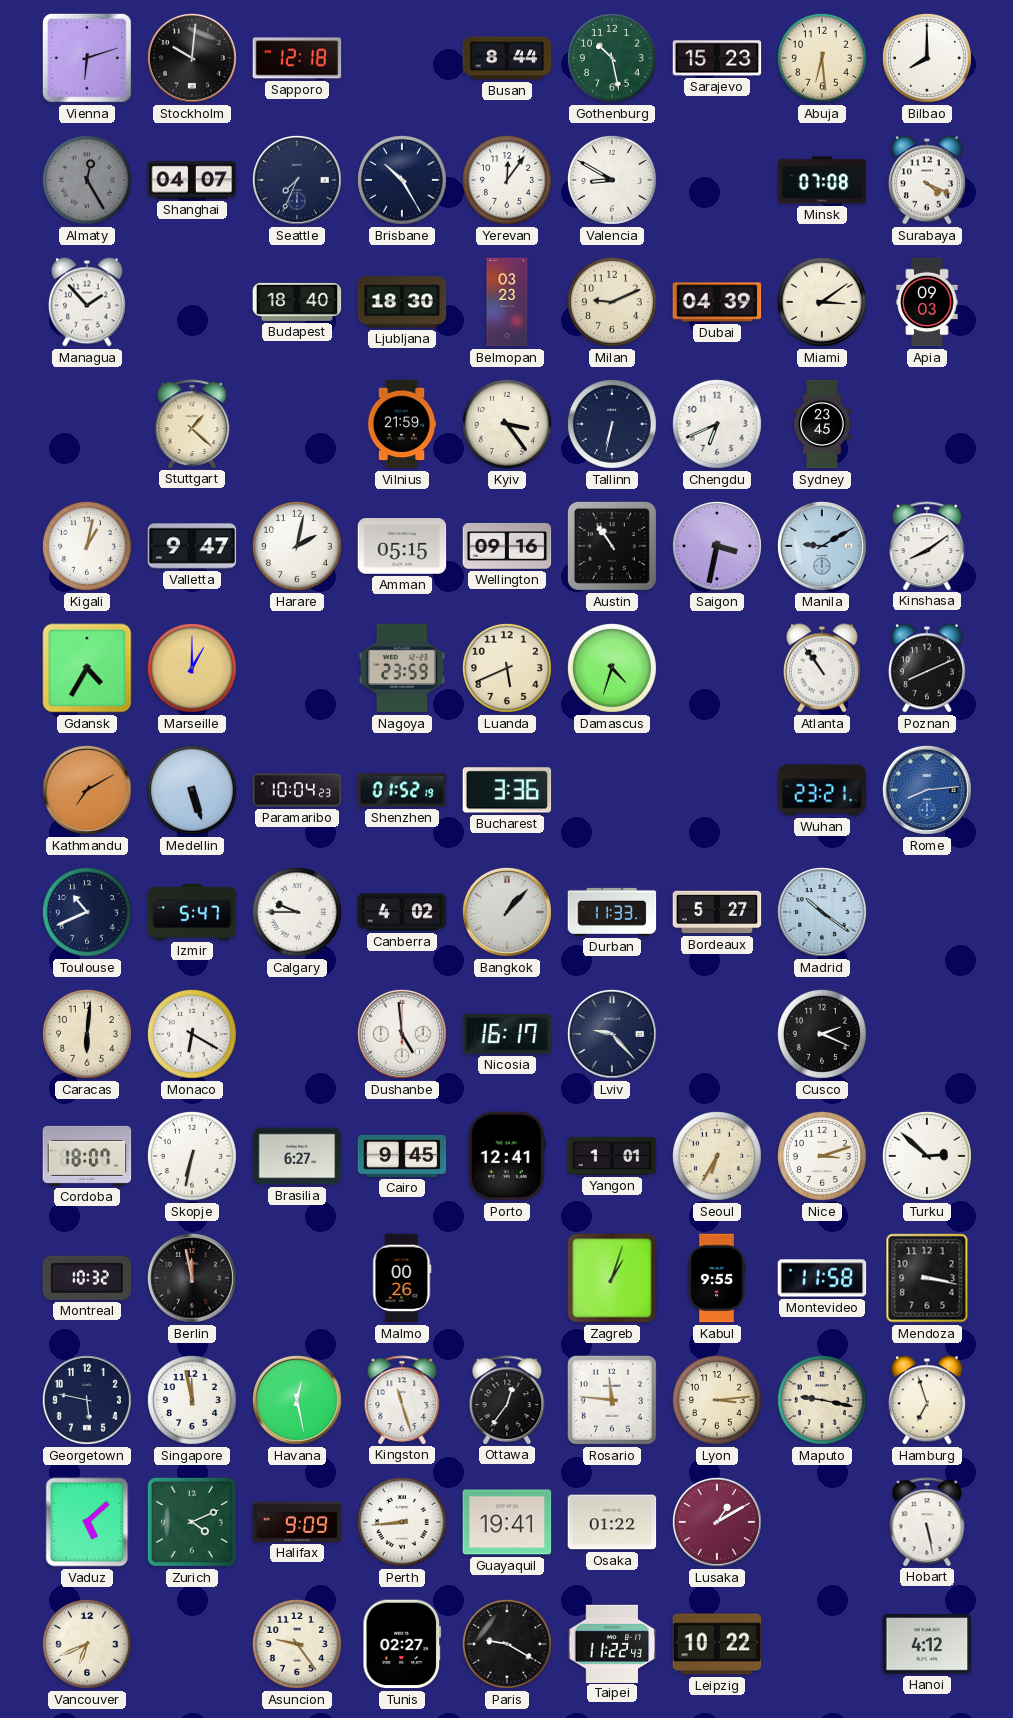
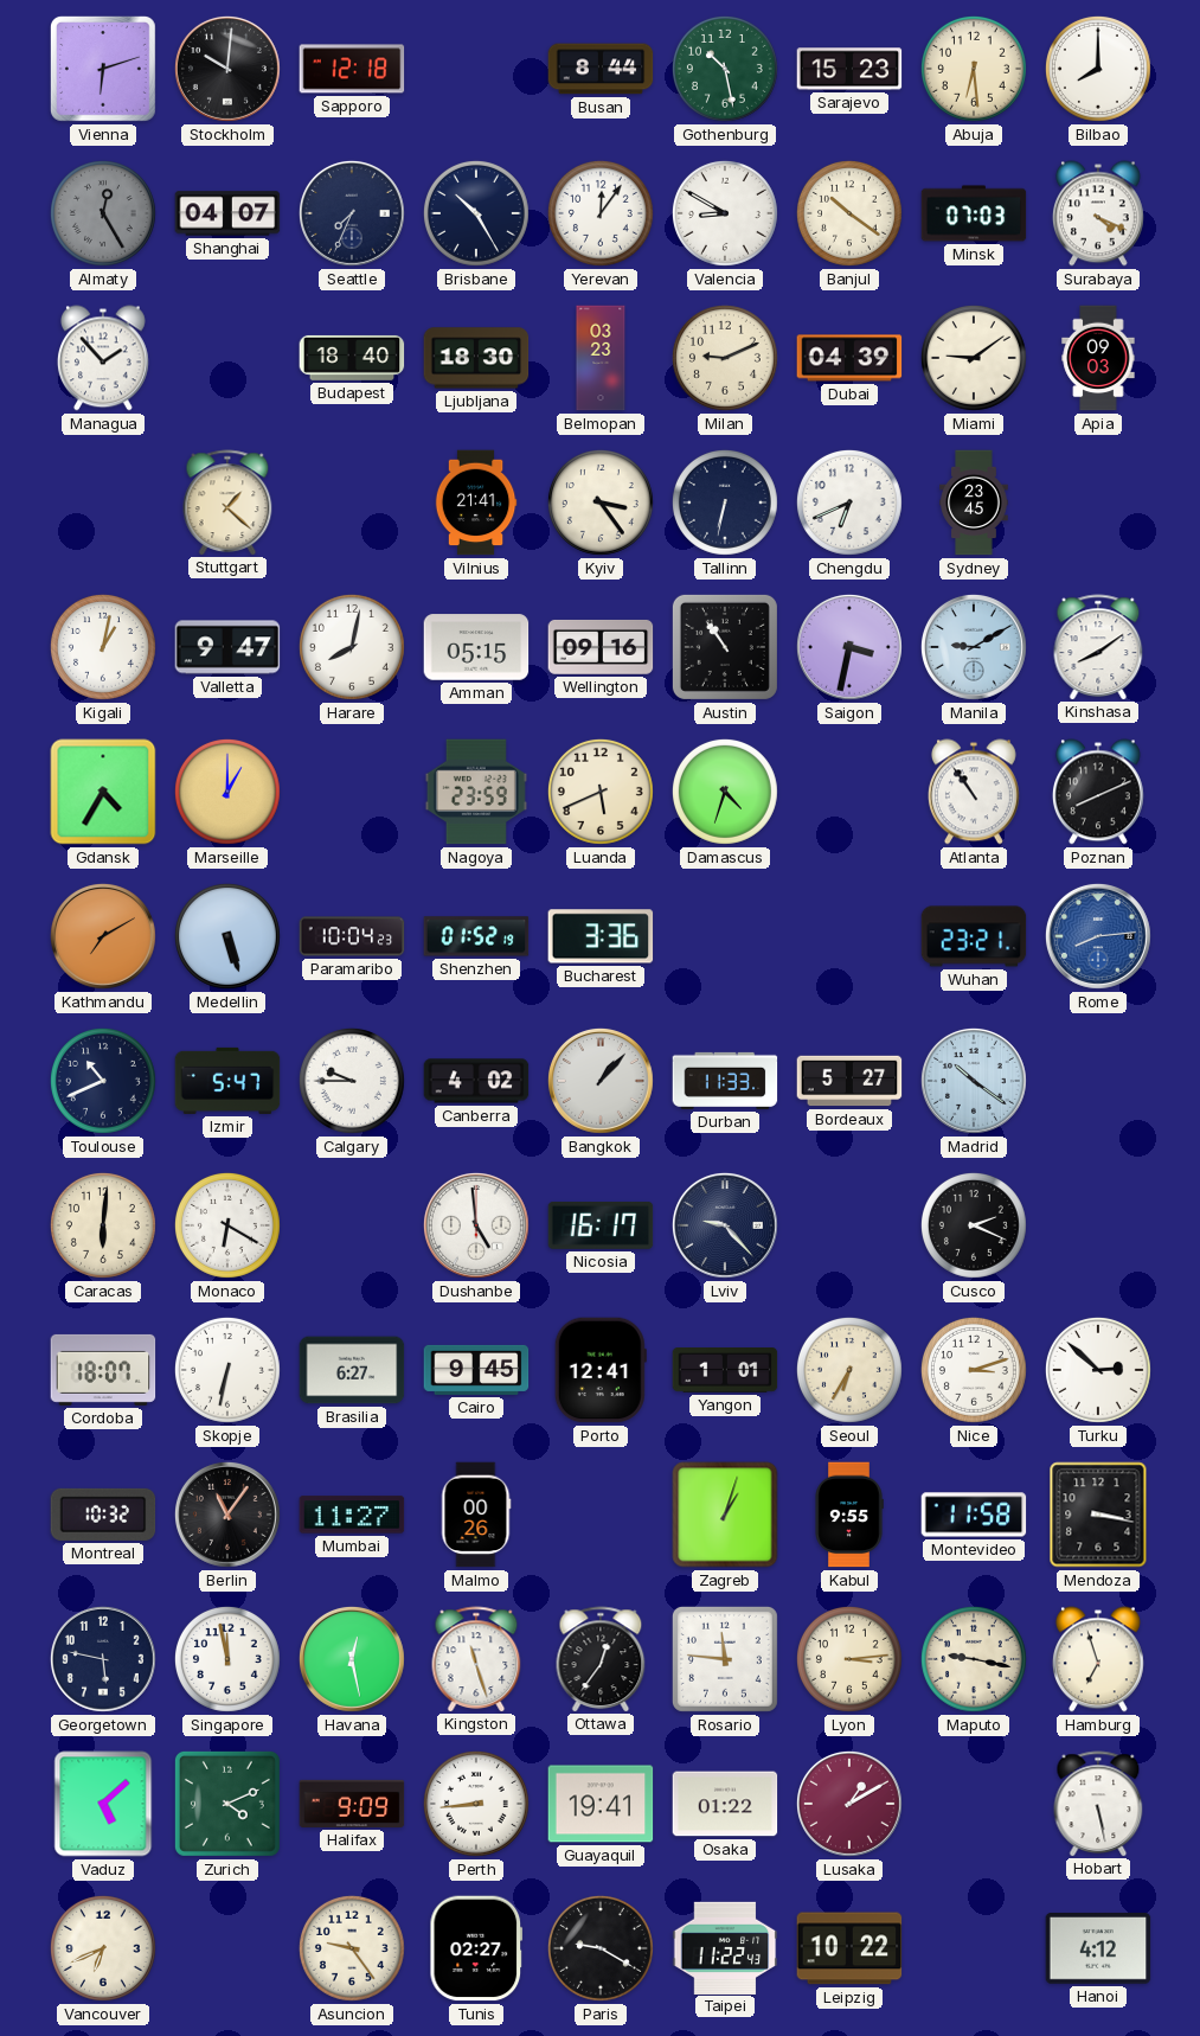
Banjul: none -> 10:21 (849, 213)
Minsk: 07:08 -> 07:03 (974, 213)
Miami: 3:09 -> 9:09 (974, 358)
Vilnius: 21:59 -> 21:41 (476, 502)
Harare: 2:02 -> 8:02 (352, 647)
Berlin: 11:58 -> 11:06 (227, 1515)
Mumbai: none -> 11:27 (352, 1515)
